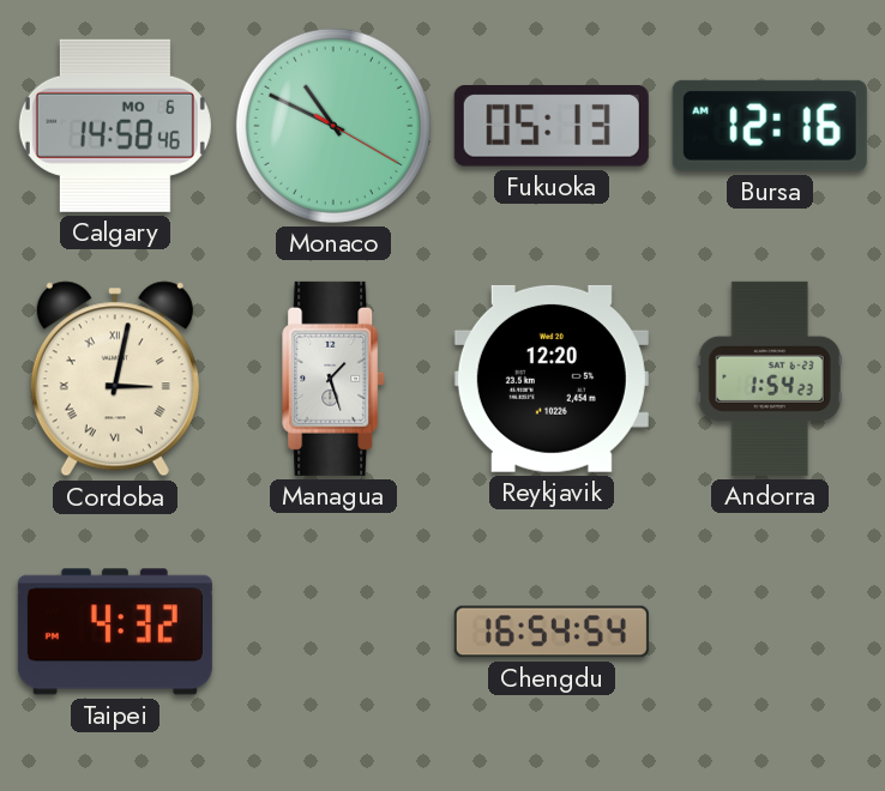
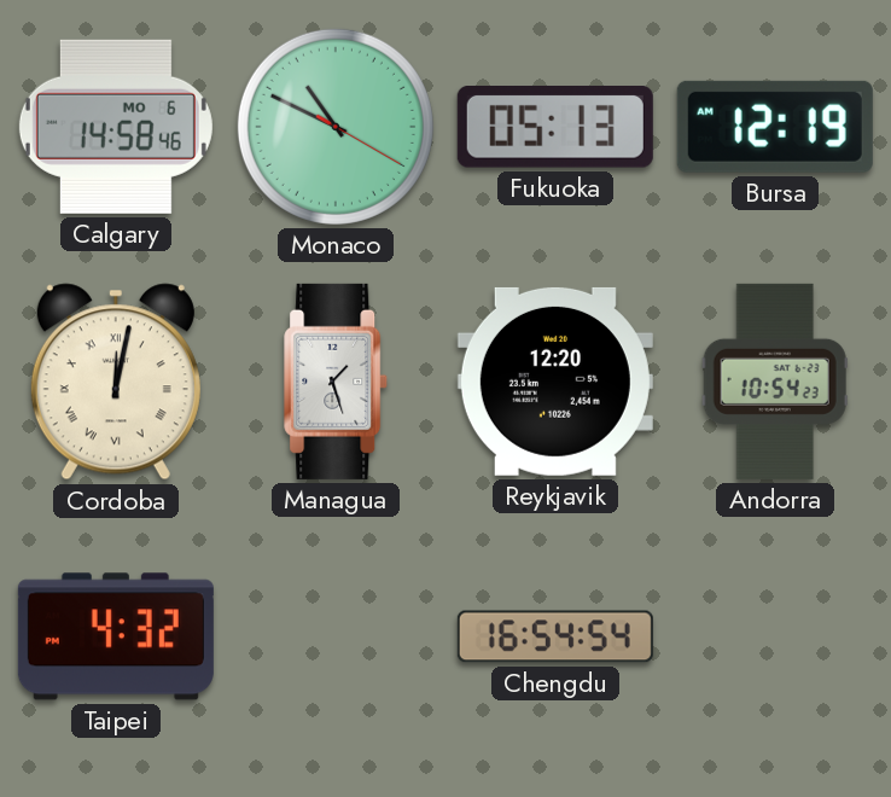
Bursa: 12:16 -> 12:19 (775, 127)
Cordoba: 3:02 -> 12:02 (116, 382)
Andorra: 1:54 -> 10:54 (775, 382)
